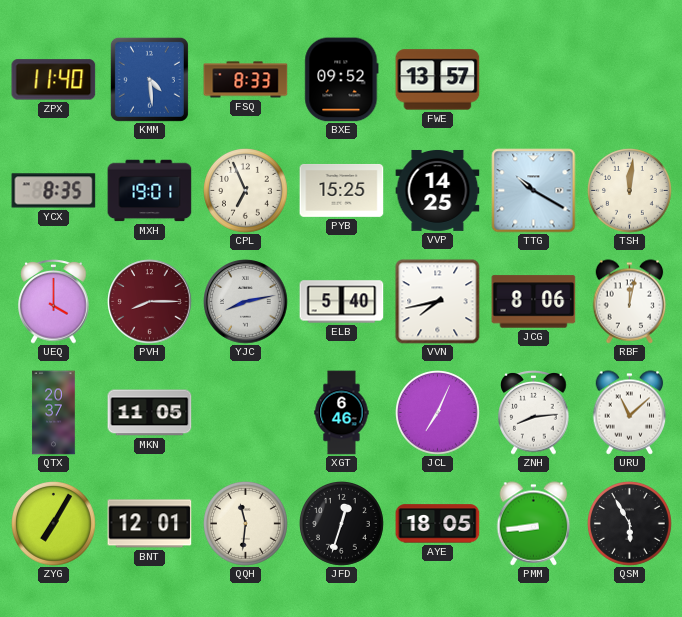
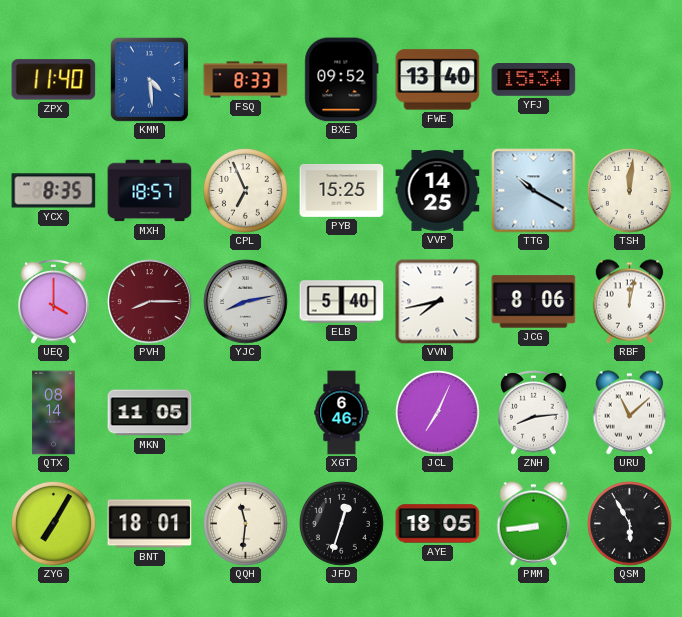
FWE: 13:57 -> 13:40 (438, 80)
YFJ: none -> 15:34 (534, 80)
MXH: 19:01 -> 18:57 (150, 191)
QTX: 20:37 -> 08:14 (54, 413)
BNT: 12:01 -> 18:01 (150, 524)
